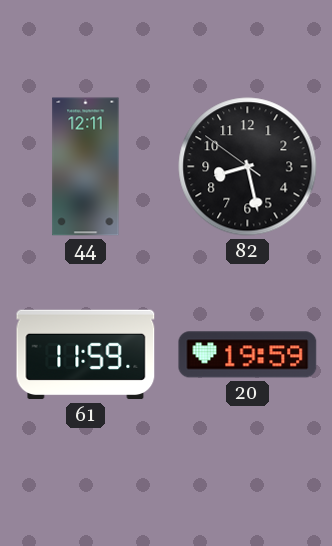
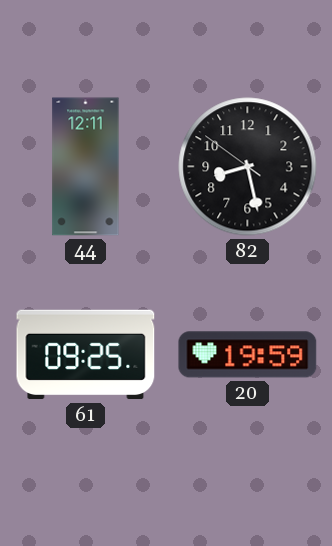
61: 11:59 -> 09:25 (86, 355)
